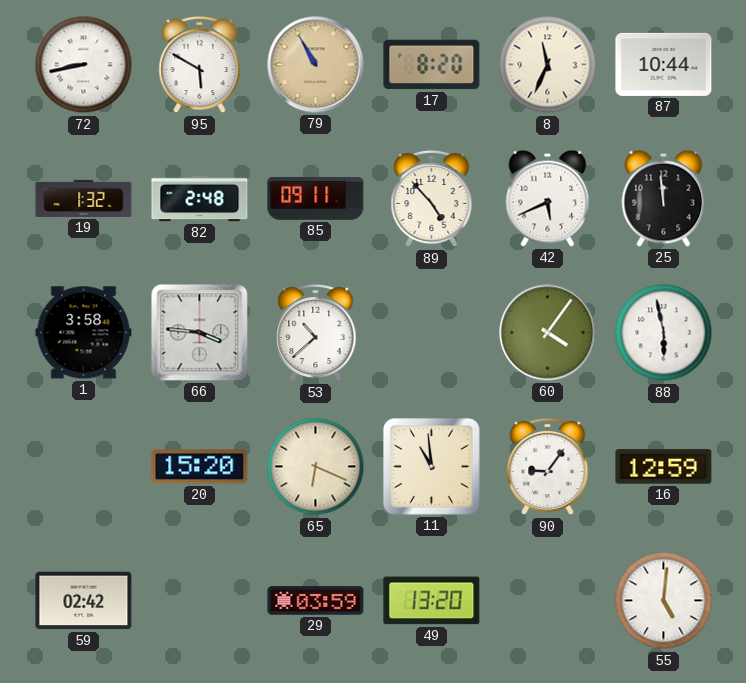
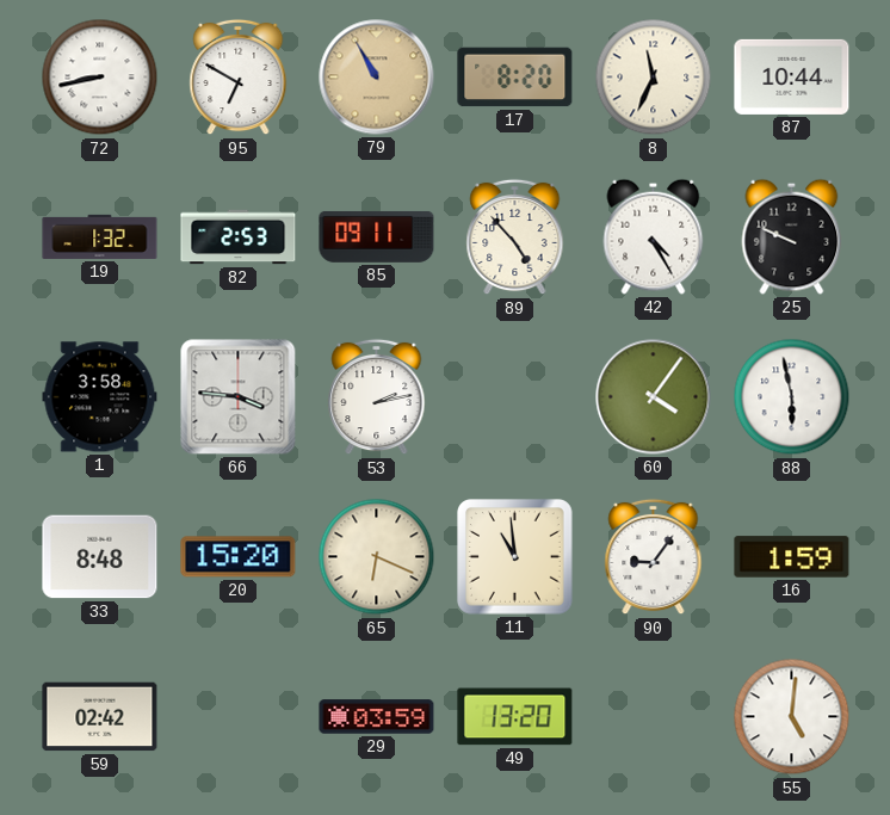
95: 5:50 -> 6:50 (239, 78)
82: 2:48 -> 2:53 (239, 237)
42: 5:41 -> 4:25 (654, 236)
25: 11:59 -> 9:49 (792, 236)
53: 10:38 -> 2:13 (377, 397)
33: none -> 8:48 (100, 557)
16: 12:59 -> 1:59 (792, 557)
